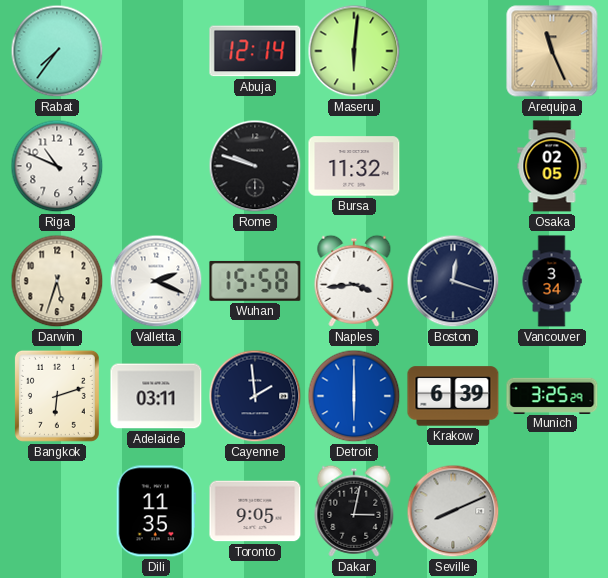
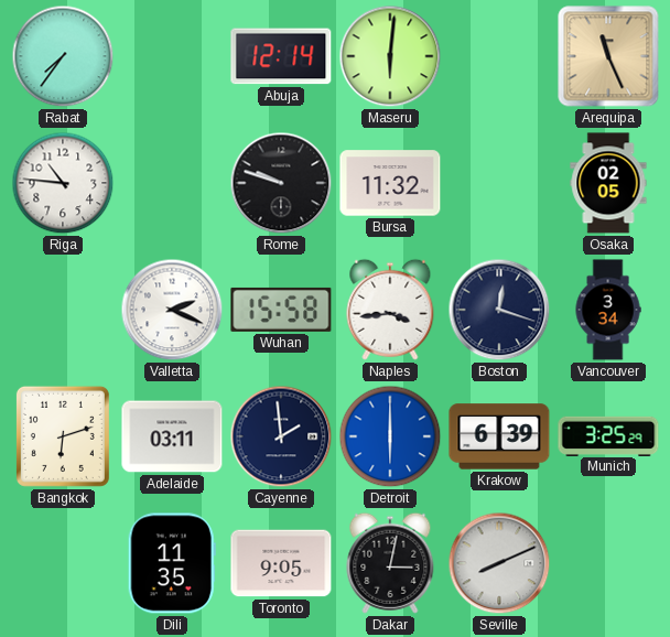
Riga: 10:49 -> 10:46 (63, 183)
Darwin: 5:33 -> none (57, 281)
